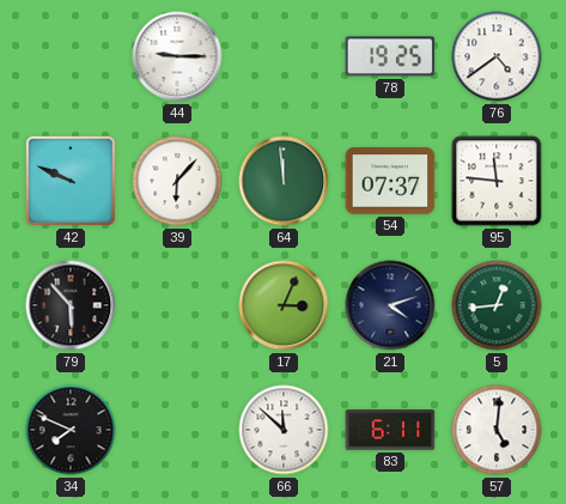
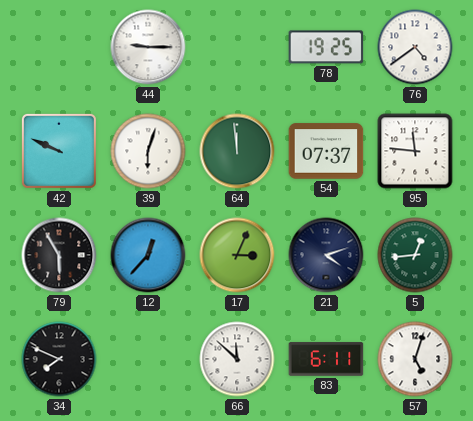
39: 6:07 -> 6:03 (148, 151)
79: 5:53 -> 5:55 (59, 255)
12: none -> 12:37 (148, 255)
57: 5:01 -> 5:03 (415, 359)
